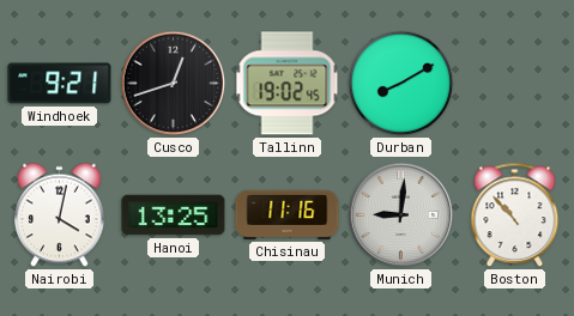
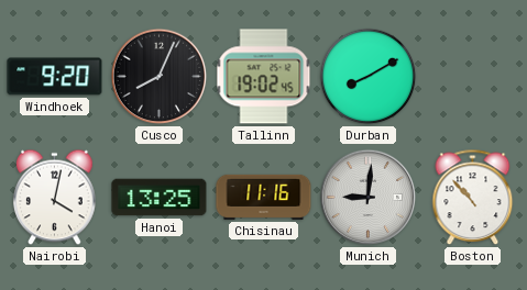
Windhoek: 9:21 -> 9:20 (55, 77)
Cusco: 12:42 -> 8:04 (160, 77)
